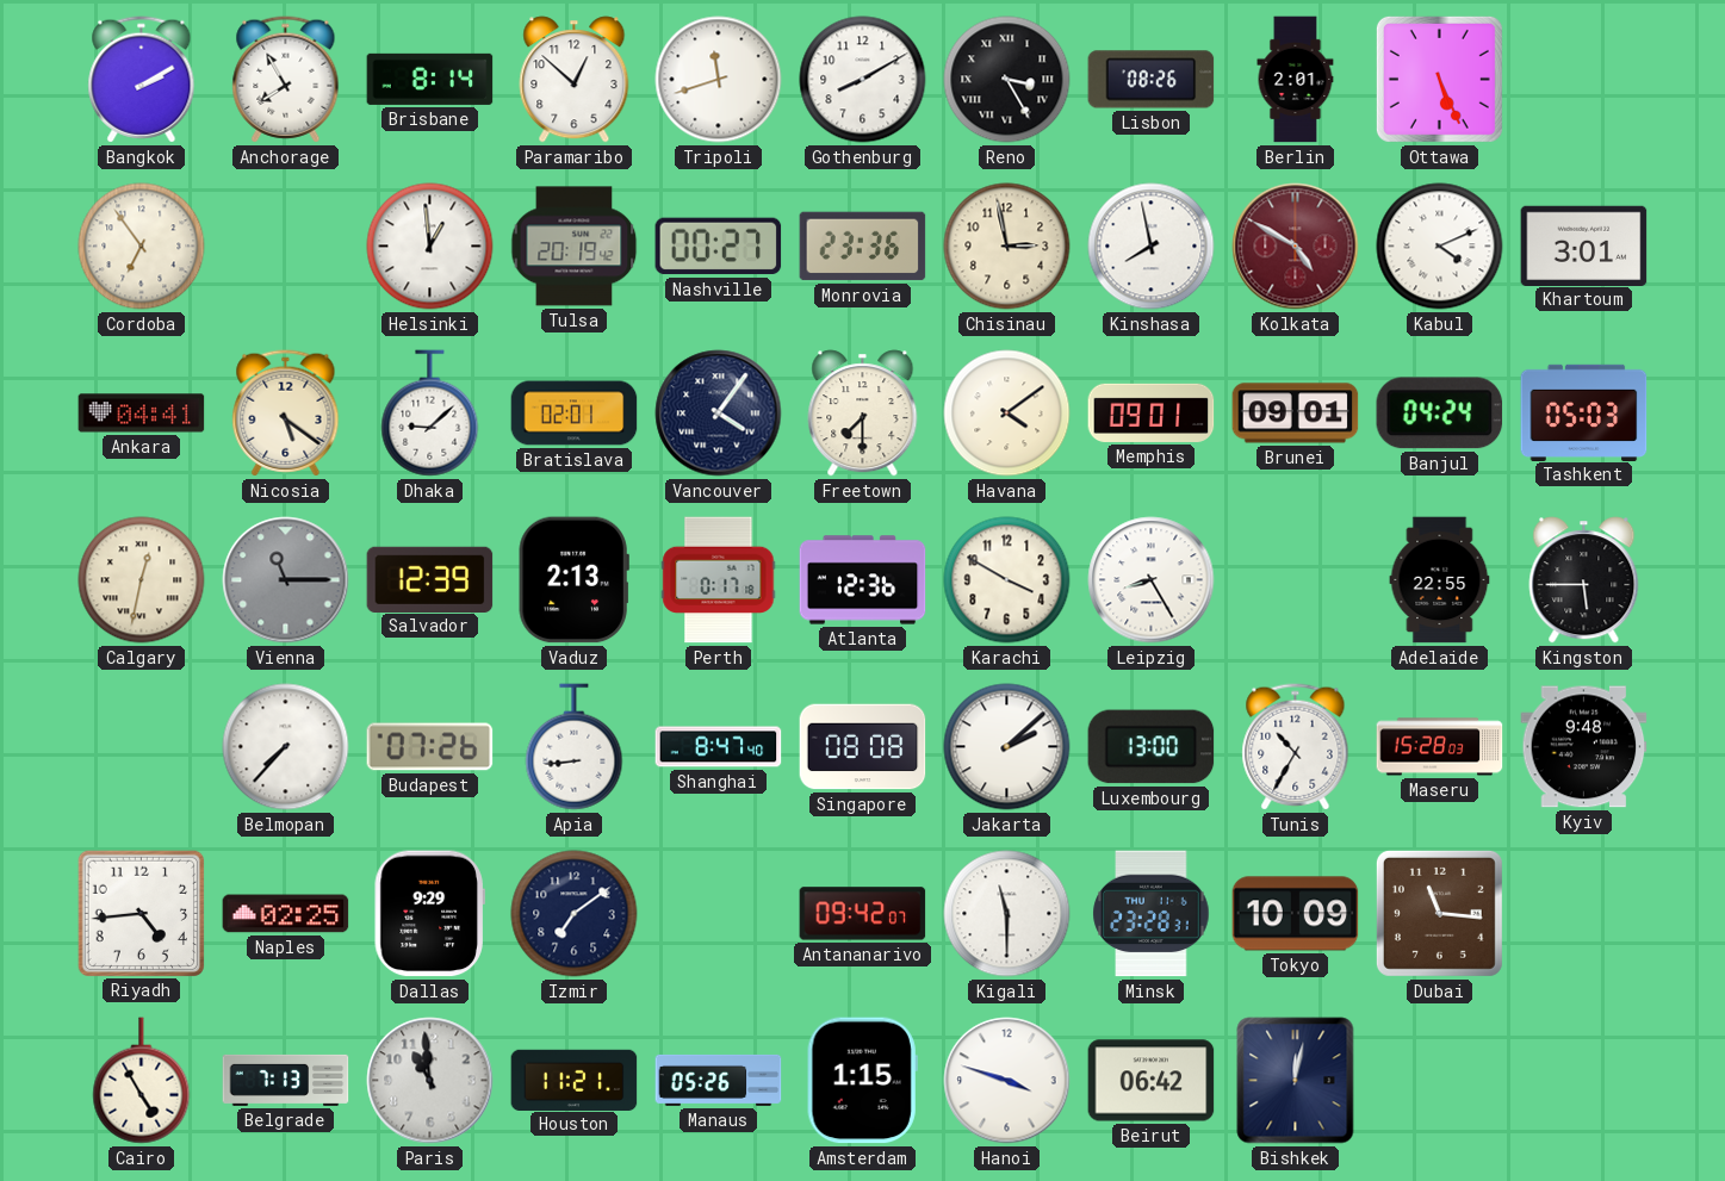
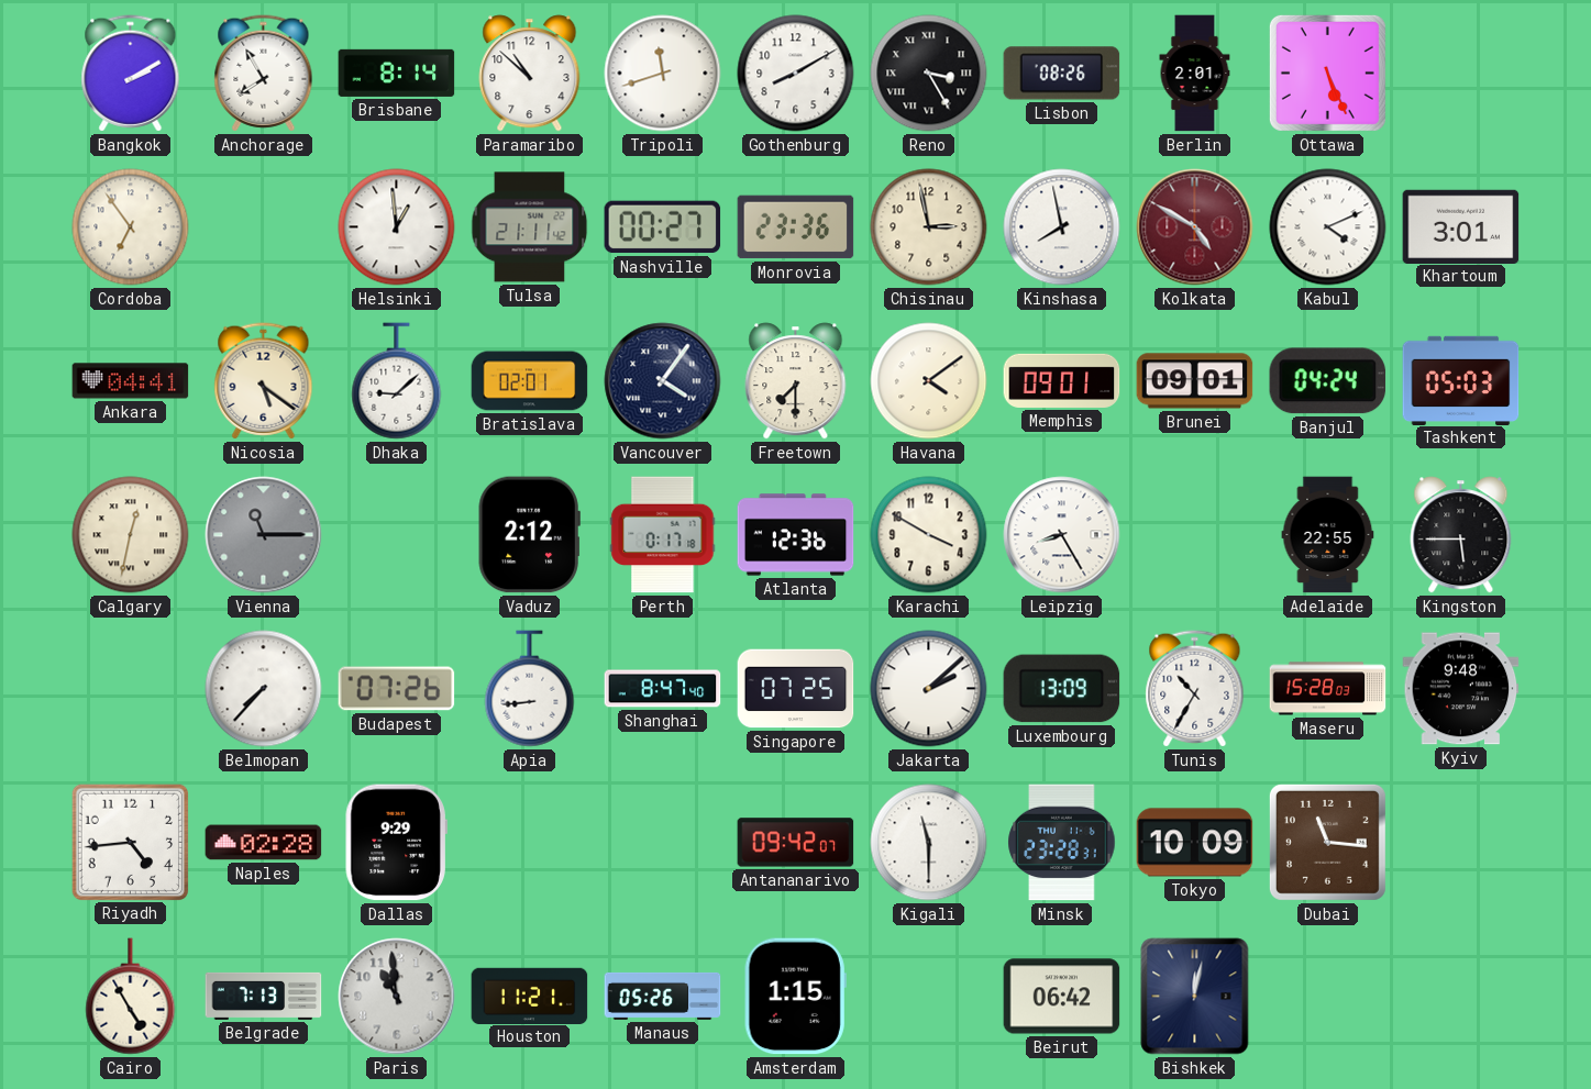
Paramaribo: 12:52 -> 10:52 (530, 74)
Tulsa: 20:19 -> 21:11 (530, 227)
Salvador: 12:39 -> none (430, 579)
Vaduz: 2:13 -> 2:12 (529, 535)
Singapore: 08:08 -> 07:25 (796, 689)
Luxembourg: 13:00 -> 13:09 (1062, 689)
Naples: 02:25 -> 02:28 (264, 843)
Izmir: 7:09 -> none (575, 914)
Hanoi: 3:48 -> none (1007, 1081)
